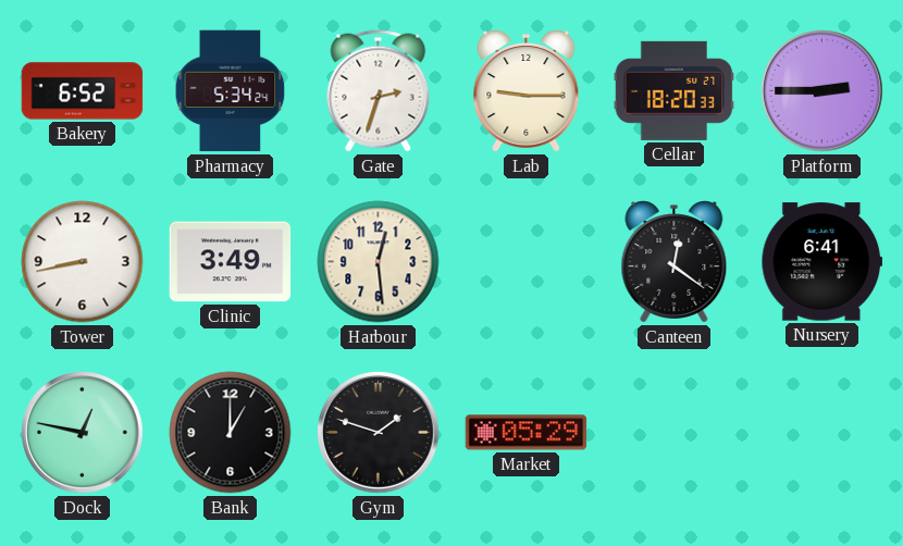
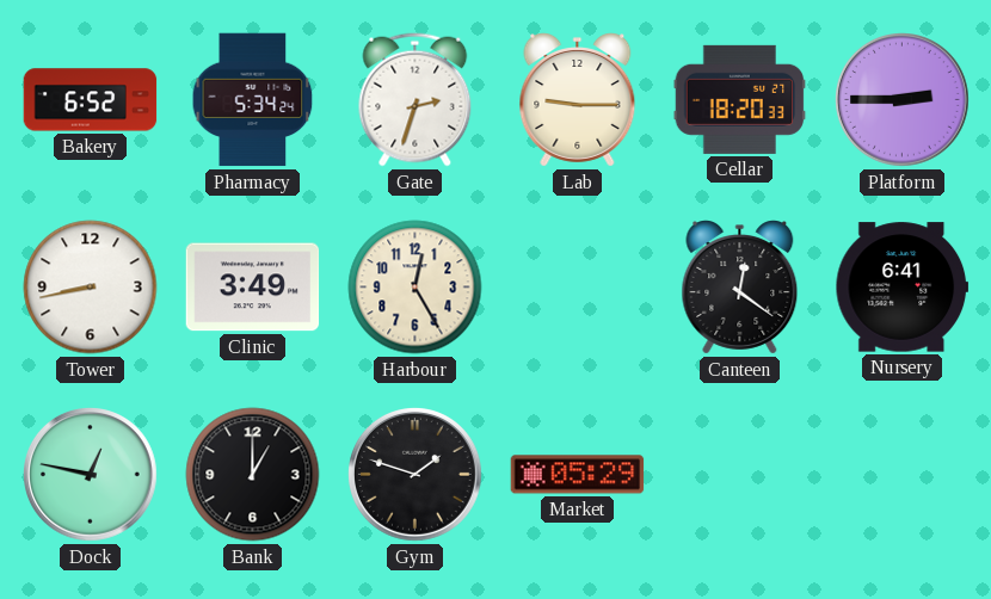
Harbour: 12:29 -> 12:25 (416, 288)
